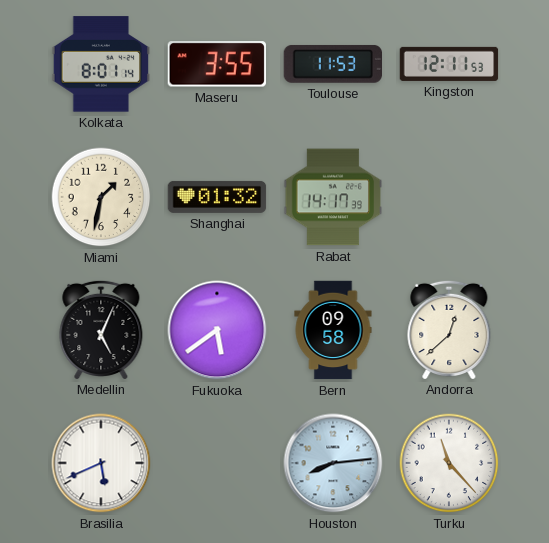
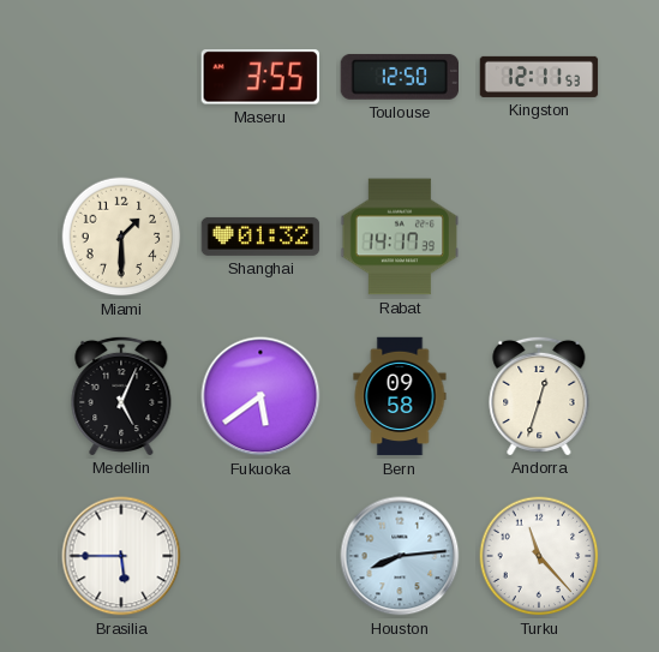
Kolkata: 8:01 -> none (101, 64)
Toulouse: 11:53 -> 12:50 (399, 77)
Miami: 1:32 -> 1:30 (121, 237)
Andorra: 12:38 -> 12:33 (539, 395)
Brasilia: 5:41 -> 5:45 (121, 556)
